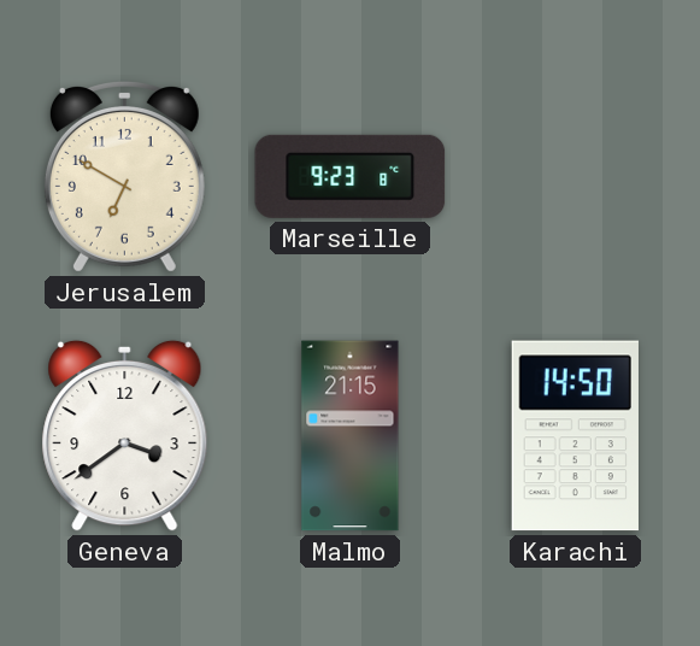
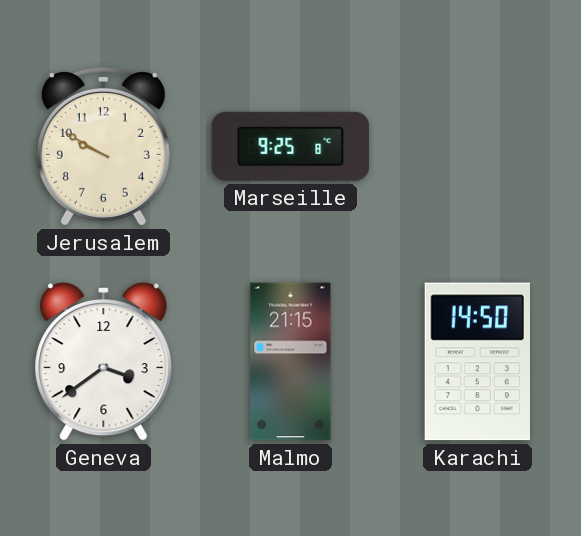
Jerusalem: 6:50 -> 9:50 (103, 147)
Marseille: 9:23 -> 9:25 (291, 146)
